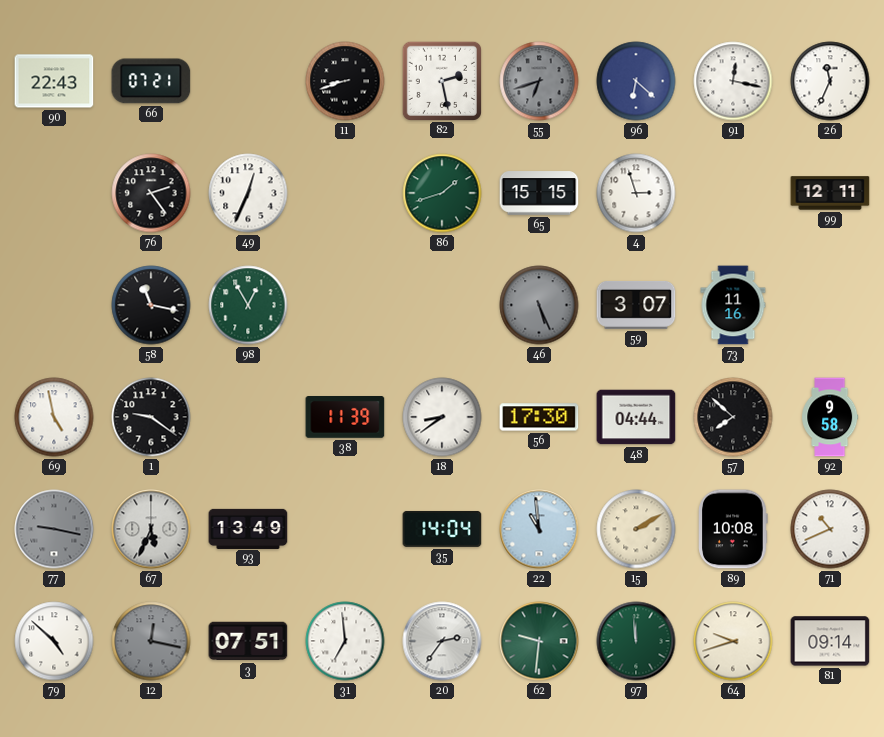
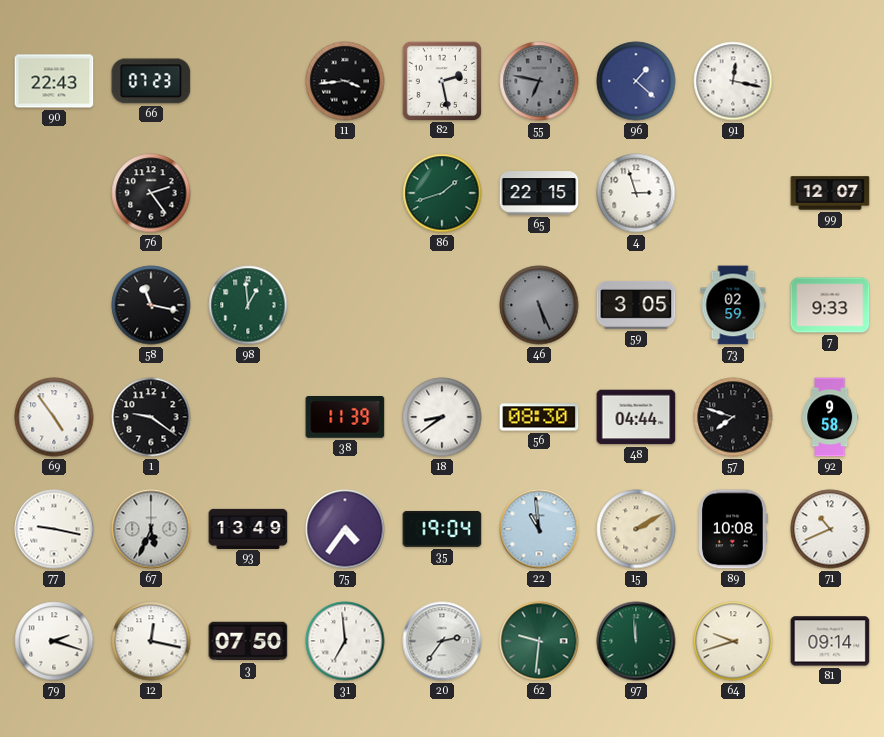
66: 07:21 -> 07:23 (151, 81)
11: 8:42 -> 3:44 (345, 81)
55: 6:42 -> 6:47 (539, 81)
96: 6:22 -> 1:22 (636, 81)
26: 11:34 -> none (830, 81)
49: 12:34 -> none (248, 193)
65: 15:15 -> 22:15 (539, 193)
99: 12:11 -> 12:07 (830, 193)
98: 12:55 -> 12:59 (248, 305)
59: 3:07 -> 3:05 (636, 305)
73: 11:16 -> 02:59 (733, 305)
7: none -> 9:33 (830, 305)
69: 4:58 -> 4:54 (54, 417)
56: 17:30 -> 08:30 (539, 417)
57: 7:52 -> 7:48 (733, 417)
77 dial: grey -> white (54, 529)
75: none -> 4:36 (345, 529)
35: 14:04 -> 19:04 (442, 529)
79: 4:52 -> 2:18 (54, 641)
12 dial: grey -> white (151, 641)
3: 07:51 -> 07:50 (248, 641)
